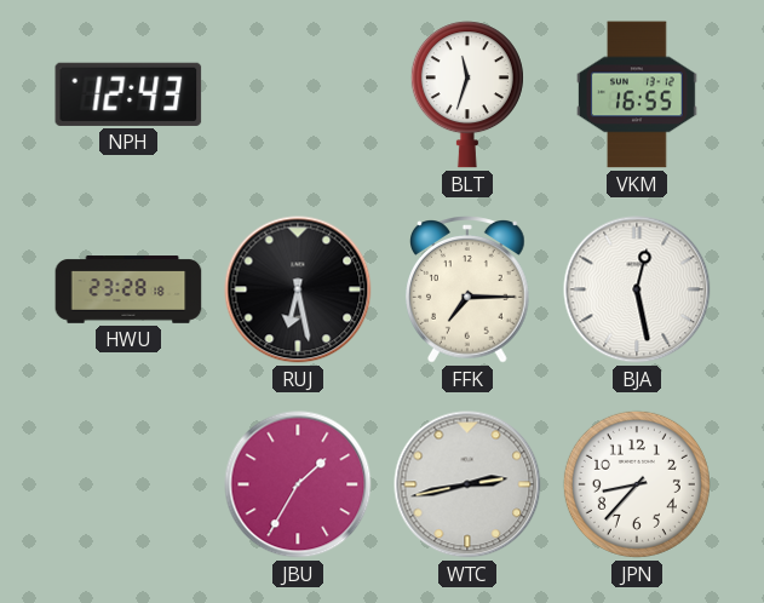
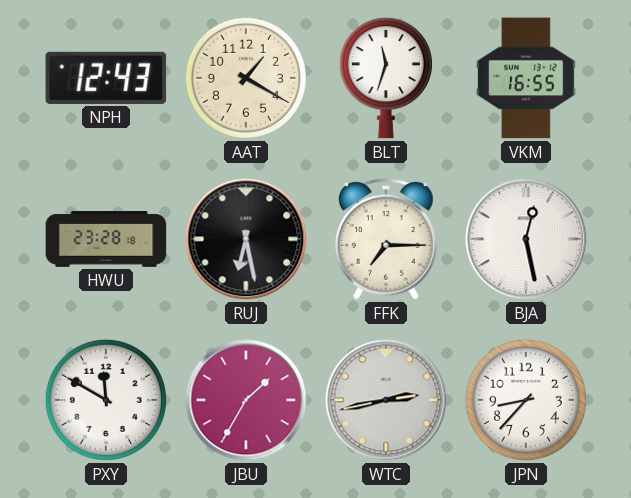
AAT: none -> 1:20 (246, 78)
PXY: none -> 11:50 (106, 400)
